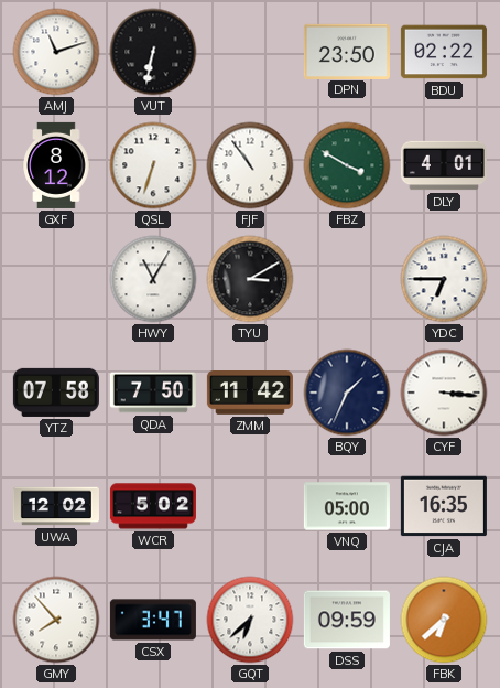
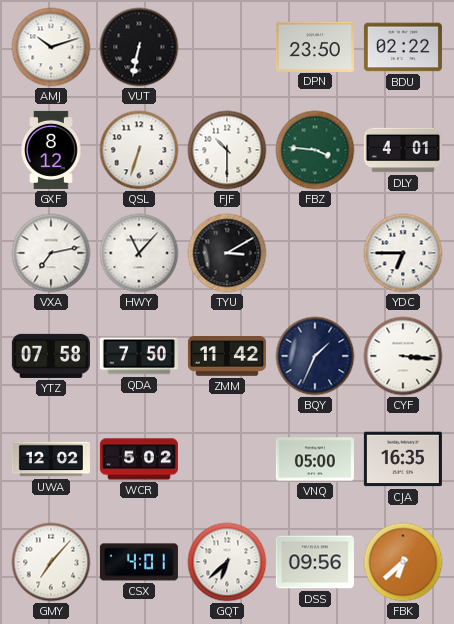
AMJ: 11:12 -> 10:12 (51, 47)
FJF: 10:54 -> 10:30 (227, 150)
FBZ: 3:50 -> 3:46 (315, 150)
VXA: none -> 7:13 (51, 253)
HWY: 11:05 -> 11:07 (139, 253)
GMY: 7:53 -> 7:07 (51, 562)
CSX: 3:47 -> 4:01 (139, 562)
DSS: 09:59 -> 09:56 (315, 562)
